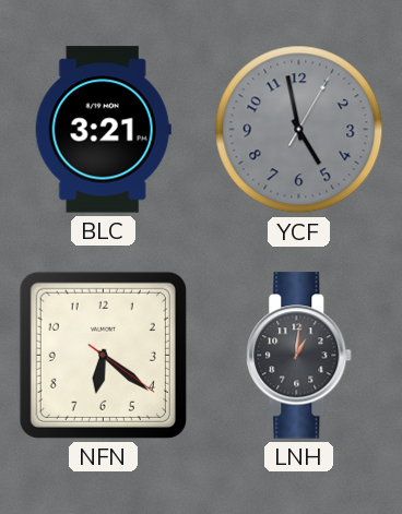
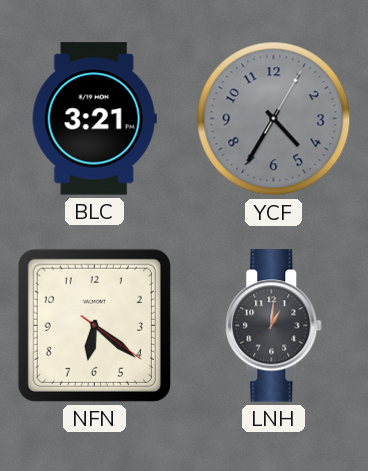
YCF: 4:58 -> 4:35 (274, 119)
